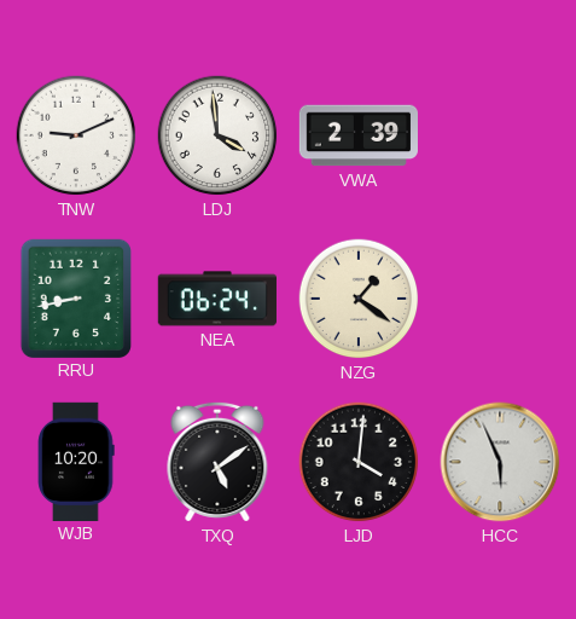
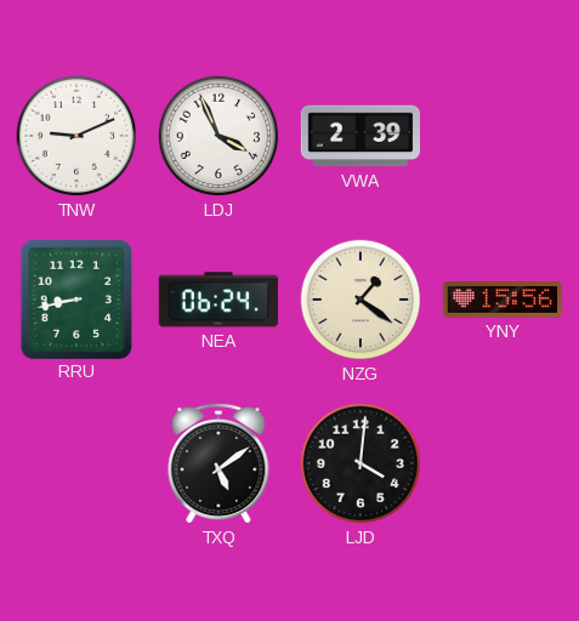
LDJ: 3:59 -> 3:56 (218, 136)
YNY: none -> 15:56 (501, 301)
WJB: 10:20 -> none (76, 461)
HCC: 5:56 -> none (500, 462)
